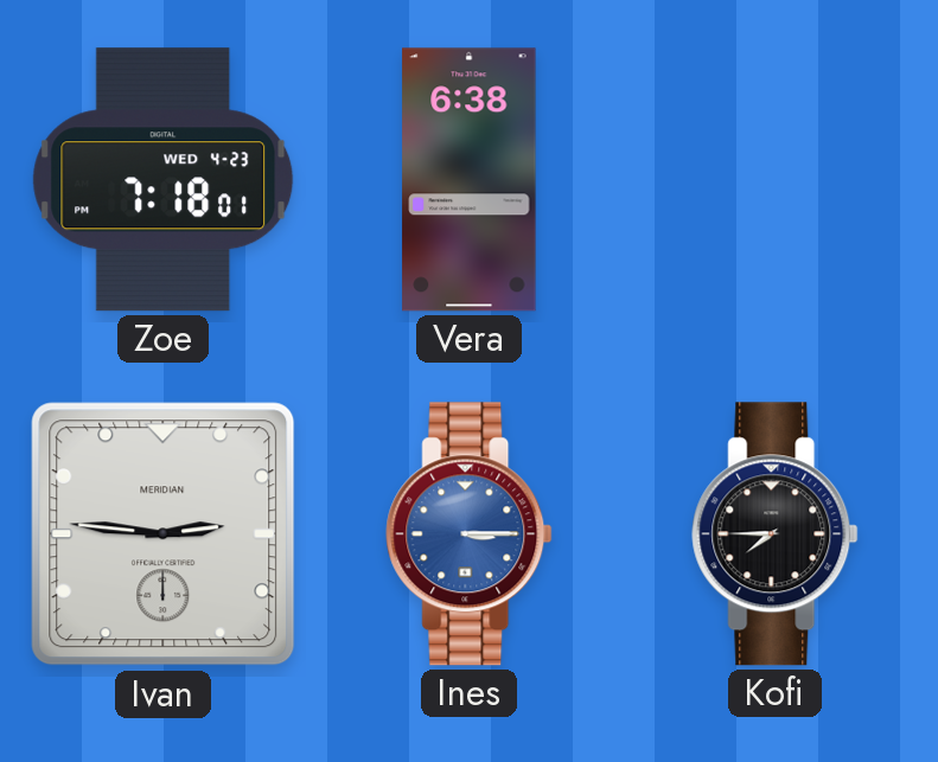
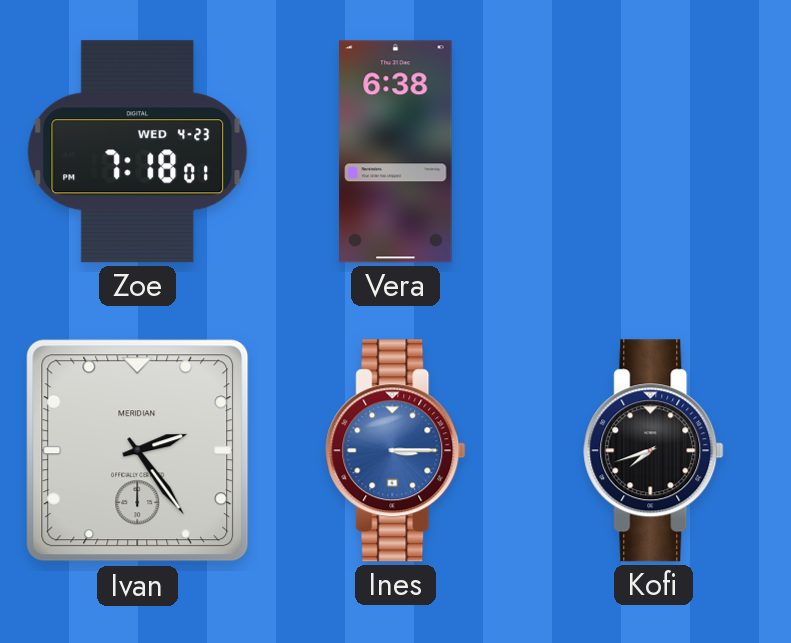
Ivan: 2:46 -> 2:24 (138, 451)
Kofi: 7:45 -> 7:42 (654, 451)
